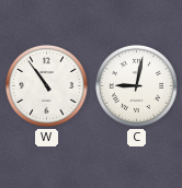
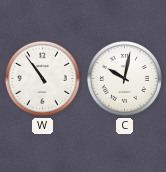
C: 9:02 -> 10:02 (124, 78)
